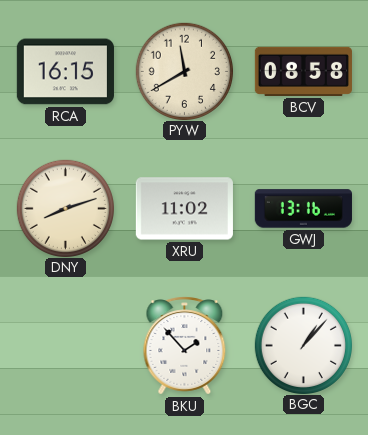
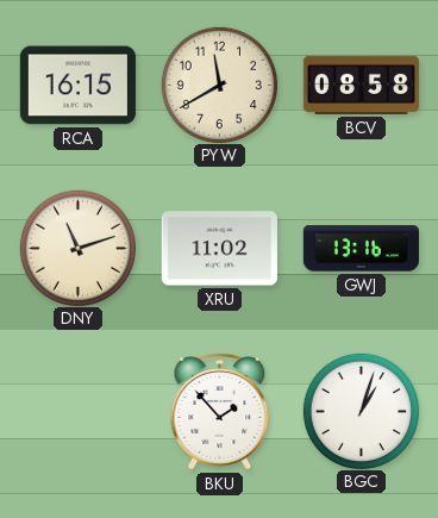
DNY: 8:12 -> 11:12 (77, 248)
BGC: 1:07 -> 1:03 (361, 411)
